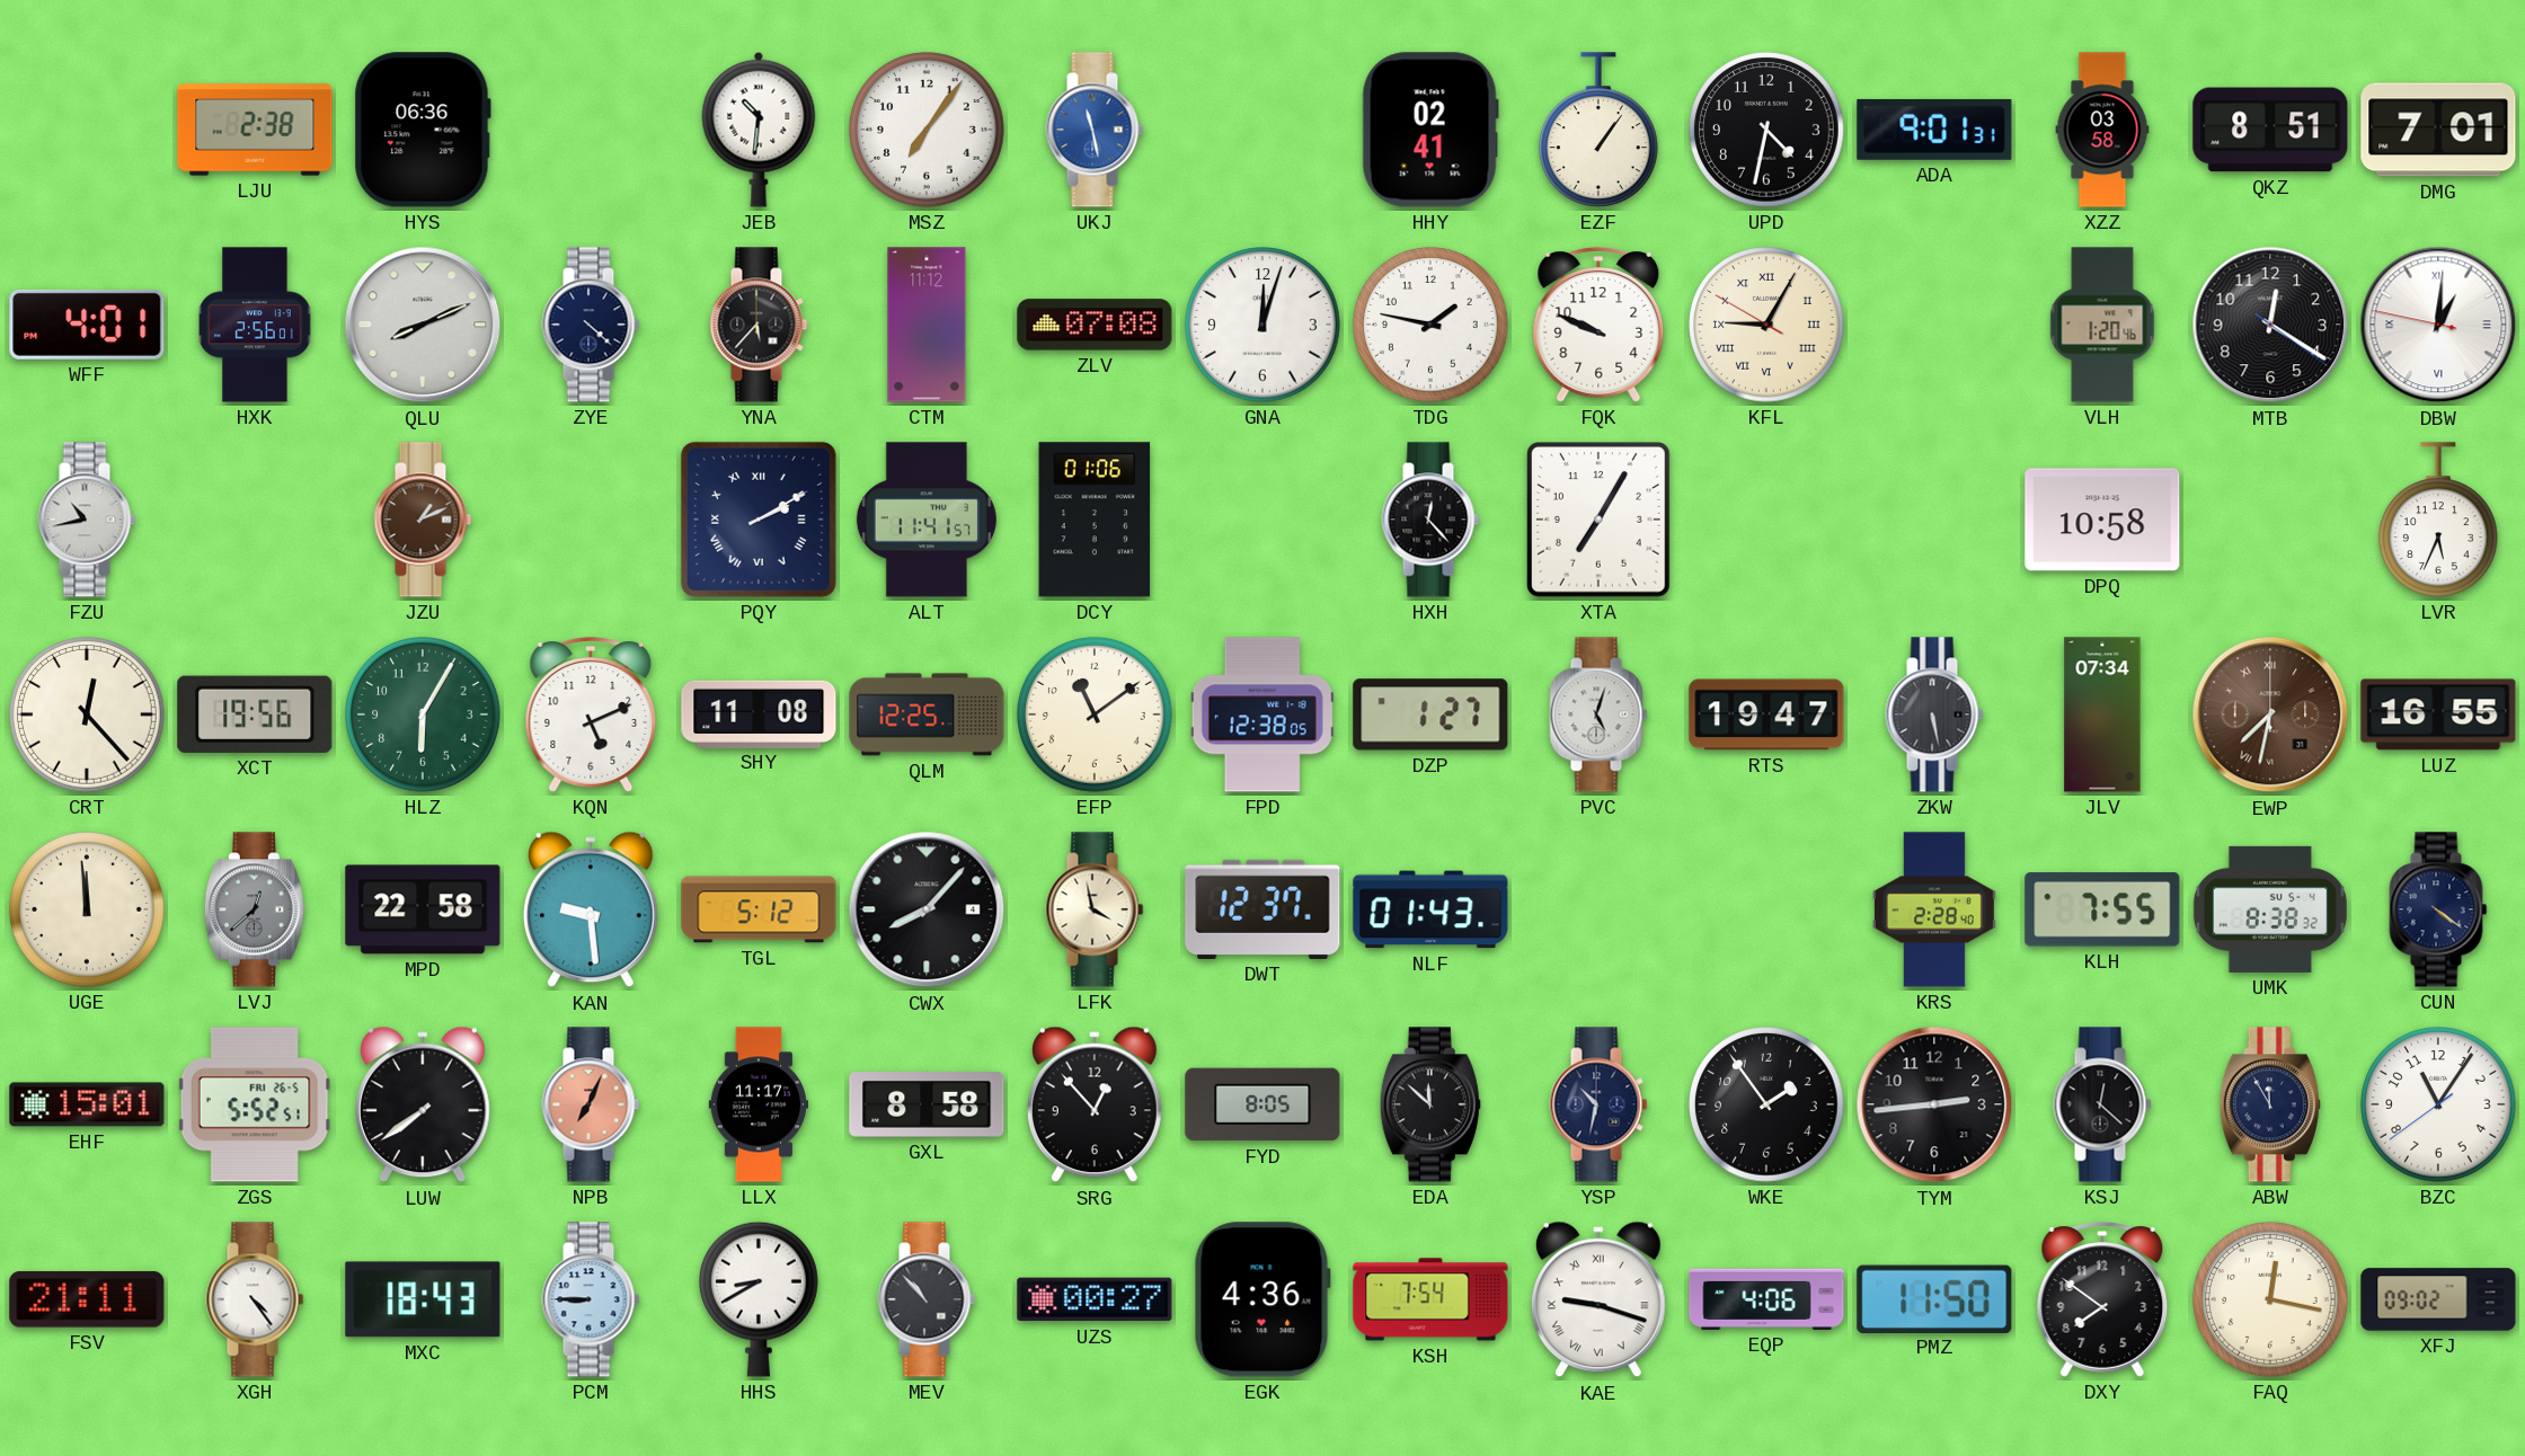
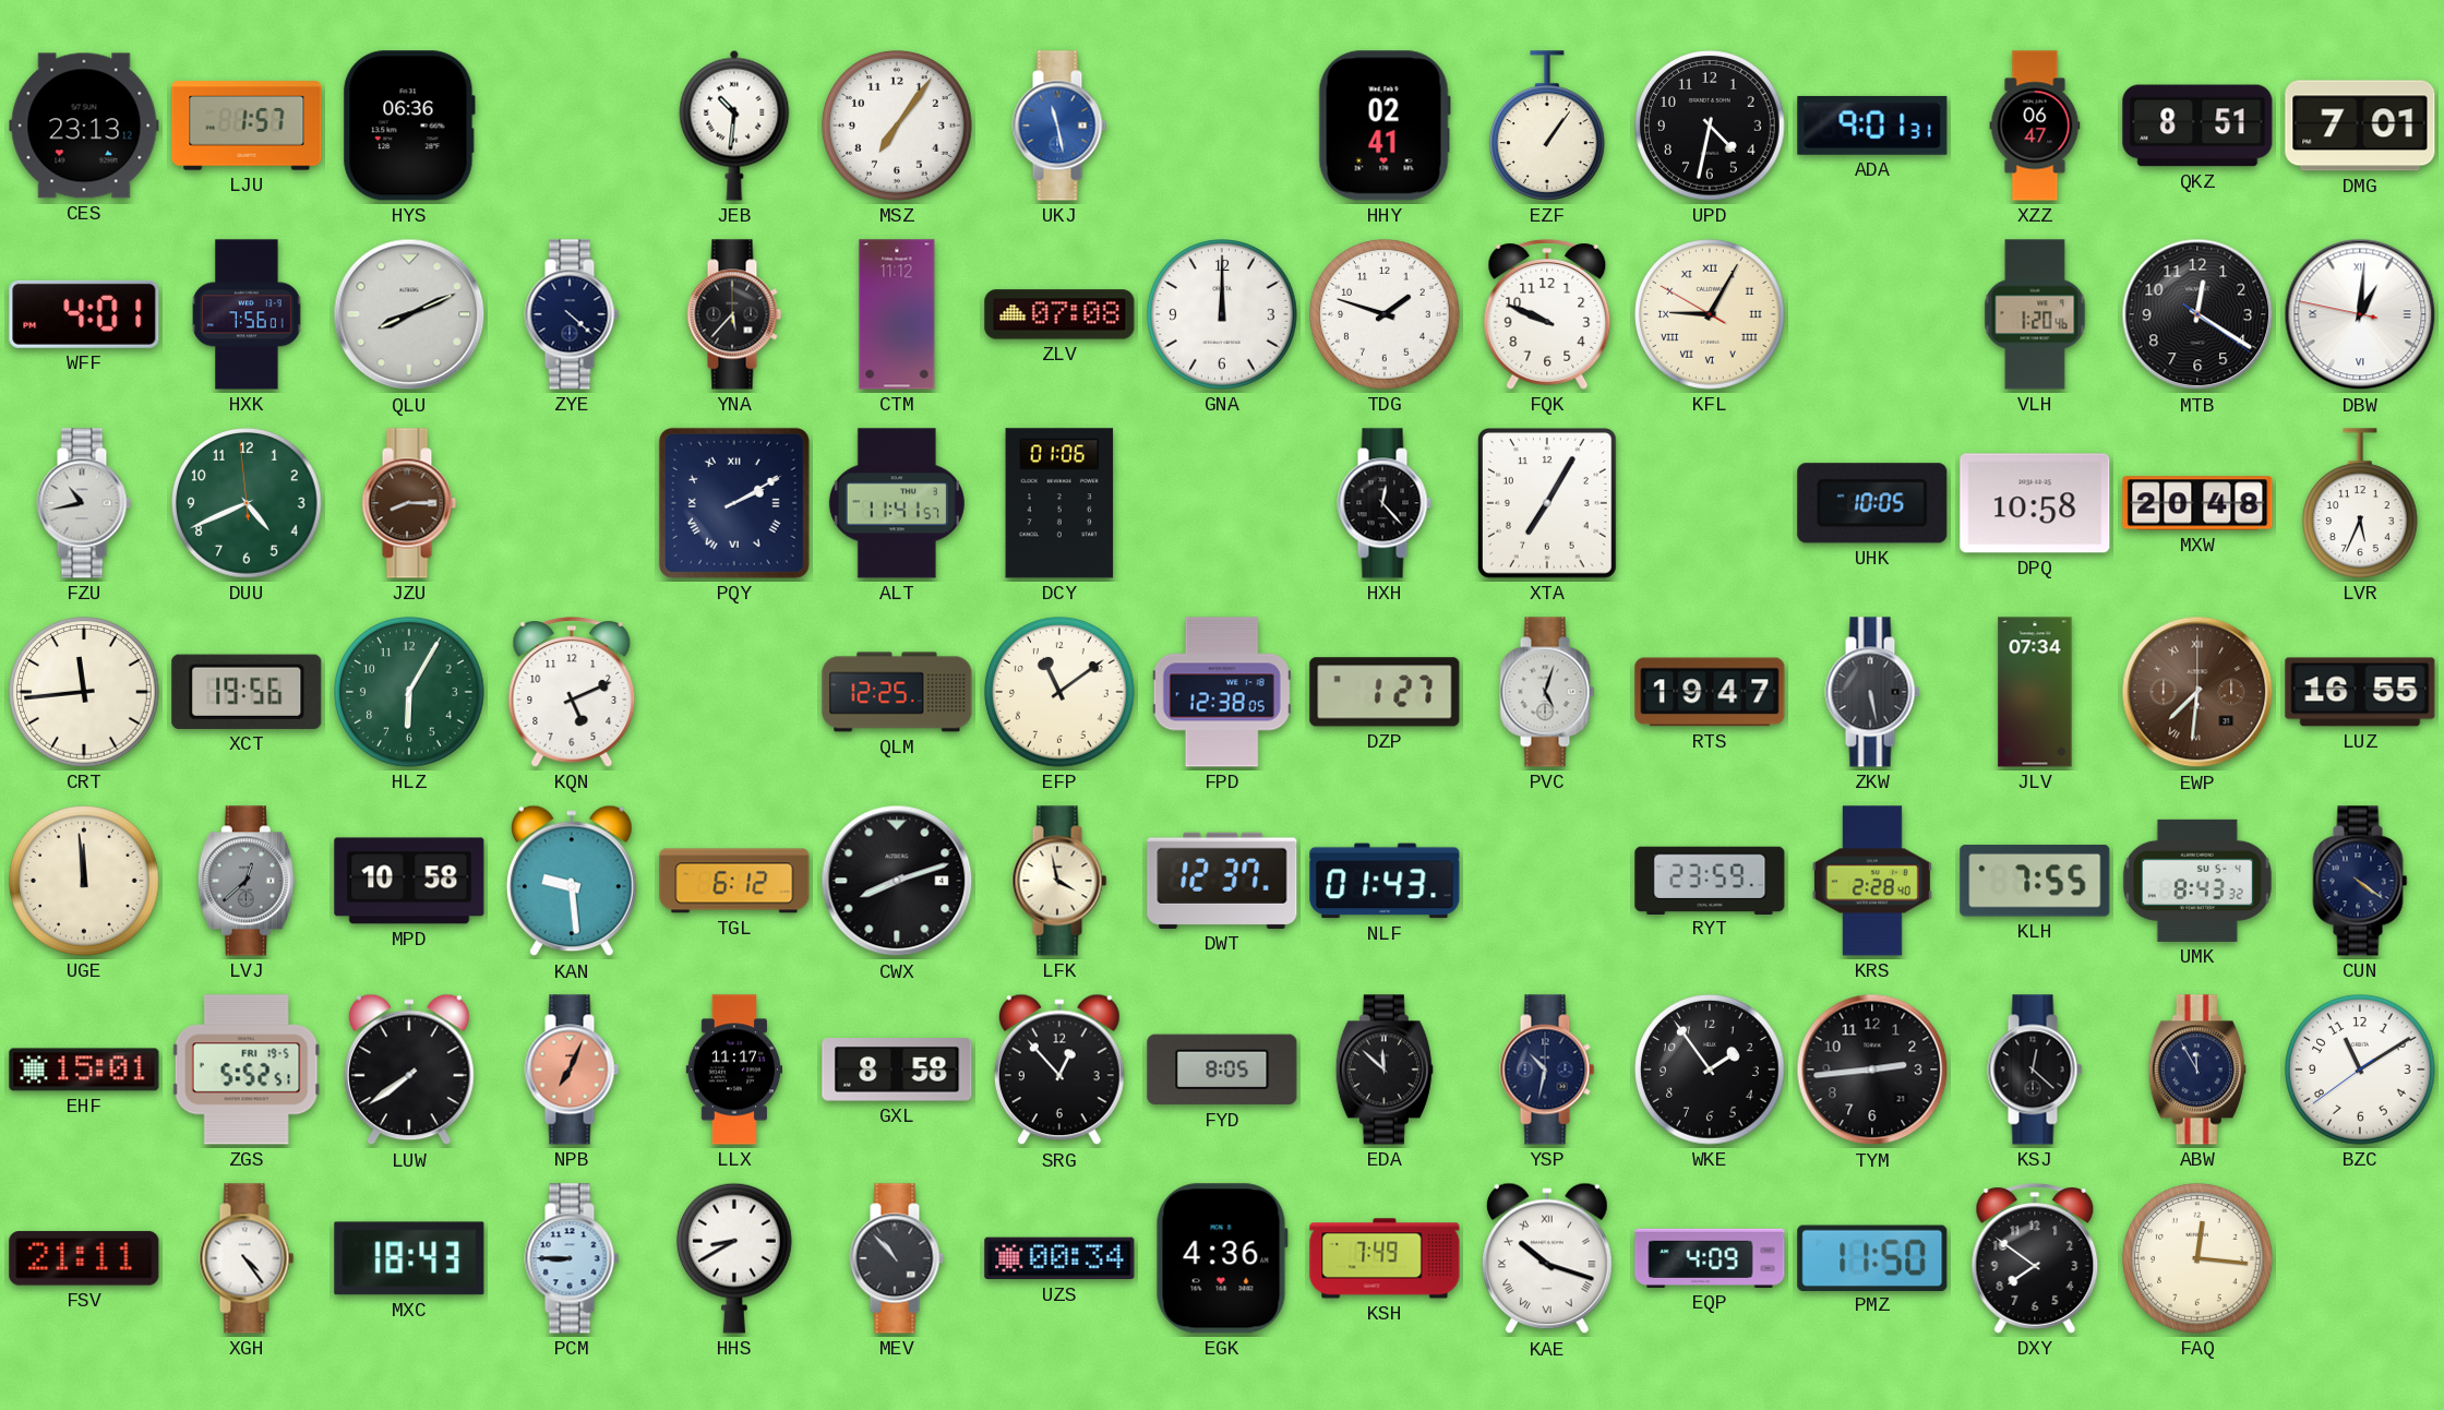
CES: none -> 23:13 (84, 126)
LJU: 2:38 -> 1:57 (247, 126)
XZZ: 03:58 -> 06:47 (2035, 126)
HXK: 2:56 -> 7:56 (247, 314)
GNA: 12:03 -> 12:00 (1222, 314)
TDG: 1:47 -> 1:48 (1385, 314)
DUU: none -> 4:40 (247, 503)
JZU: 1:11 -> 8:15 (409, 503)
UHK: none -> 10:05 (1872, 503)
MXW: none -> 20:48 (2197, 503)
CRT: 12:23 -> 11:44 (84, 692)
SHY: 11:08 -> none (759, 713)
EWP: 7:32 -> 7:31 (2197, 692)
MPD: 22:58 -> 10:58 (409, 881)
TGL: 5:12 -> 6:12 (734, 881)
CWX: 8:07 -> 8:12 (897, 881)
RYT: none -> 23:59 (1710, 880)
UMK: 8:38 -> 8:43 (2197, 881)
ZGS date: FRI 26-5 -> FRI 19-5 (247, 1070)
BZC: 11:05 -> 11:09 (2360, 1070)
UZS: 00:27 -> 00:34 (1059, 1258)
KSH: 7:54 -> 7:49 (1385, 1258)
KAE: 9:18 -> 10:18 (1547, 1258)
EQP: 4:06 -> 4:09 (1710, 1258)
FAQ: 12:17 -> 12:16 (2197, 1258)
XFJ: 09:02 -> none (2438, 1299)
